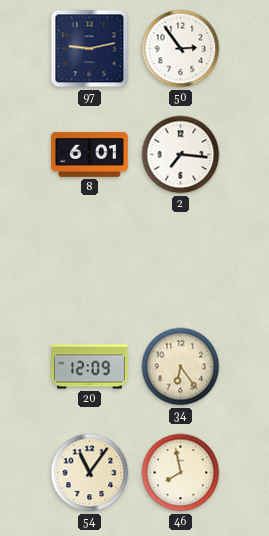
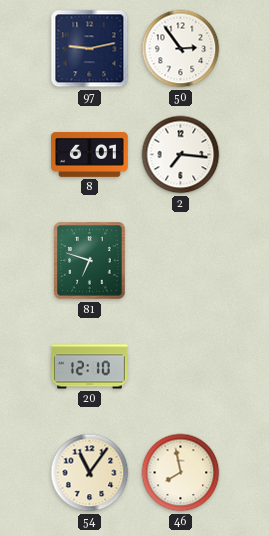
81: none -> 6:48 (90, 261)
20: 12:09 -> 12:10 (90, 367)
34: 6:24 -> none (181, 367)
